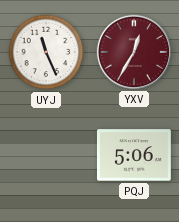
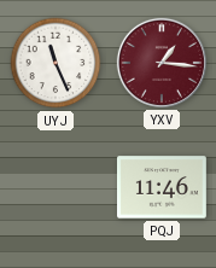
YXV: 12:35 -> 1:16 (162, 63)
PQJ: 5:06 -> 11:46 (162, 187)
